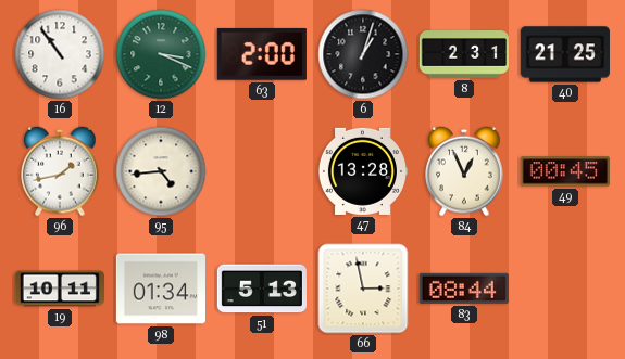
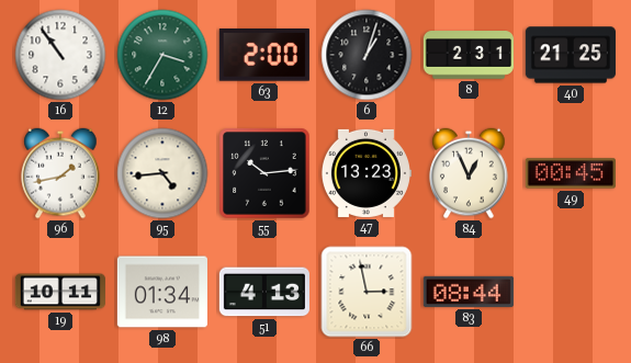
12: 3:19 -> 3:35 (162, 55)
55: none -> 10:14 (264, 173)
47: 13:28 -> 13:23 (365, 173)
51: 5:13 -> 4:13 (264, 292)
